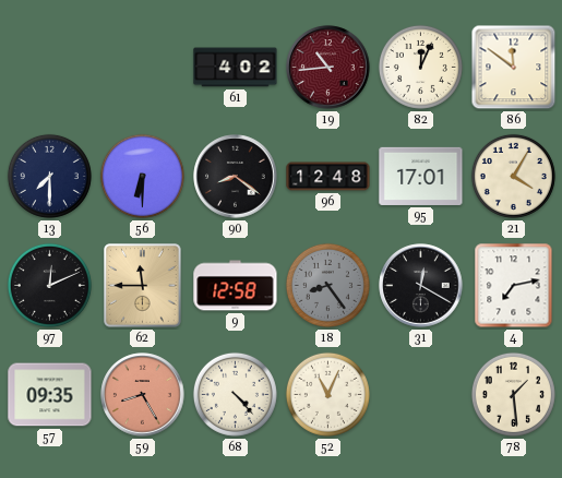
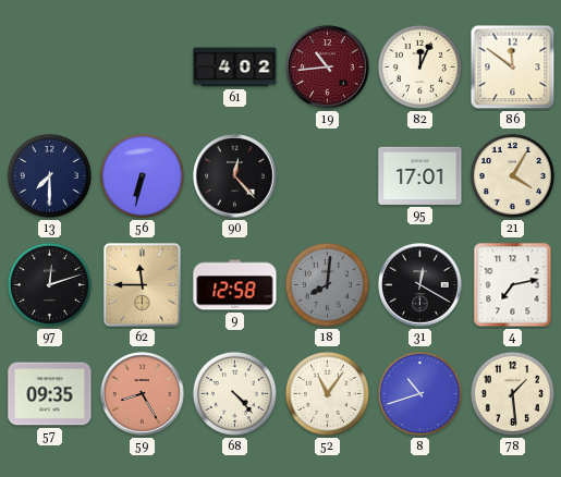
56: 6:30 -> 6:32 (142, 175)
90: 8:21 -> 12:23 (235, 176)
96: 12:48 -> none (328, 177)
97: 12:11 -> 12:12 (49, 284)
18: 8:24 -> 8:01 (327, 284)
52: 11:04 -> 11:06 (327, 393)
8: none -> 10:42 (419, 393)
